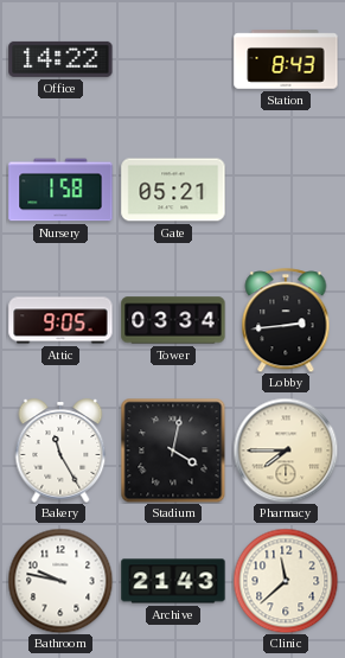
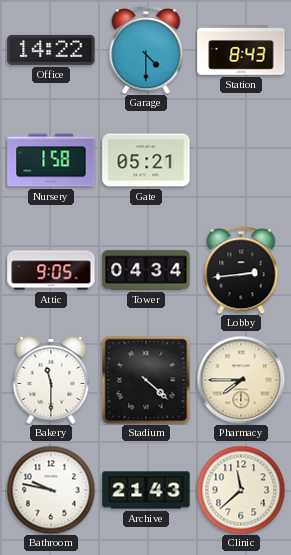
Garage: none -> 4:30 (146, 50)
Tower: 03:34 -> 04:34 (146, 270)
Bakery: 11:25 -> 11:30 (51, 380)
Stadium: 4:02 -> 4:22 (146, 380)
